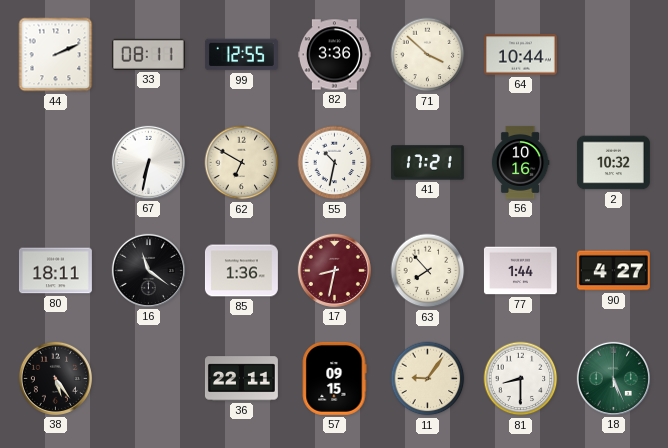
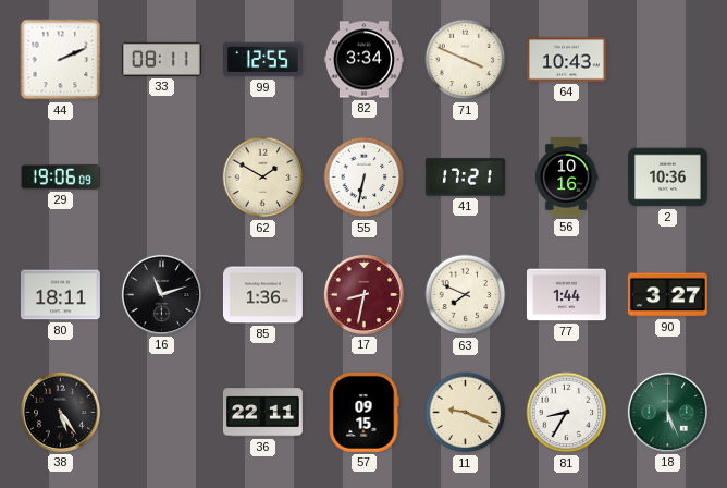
82: 3:36 -> 3:34 (363, 60)
71: 3:52 -> 3:49 (466, 60)
64: 10:44 -> 10:43 (566, 60)
29: none -> 19:06 (60, 176)
67: 6:32 -> none (148, 162)
62: 6:50 -> 1:50 (263, 178)
55: 10:32 -> 6:32 (365, 178)
2: 10:32 -> 10:36 (667, 178)
16: 11:21 -> 11:12 (161, 294)
63: 7:53 -> 7:49 (466, 295)
90: 4:27 -> 3:27 (667, 295)
11: 9:06 -> 9:19 (466, 413)
81: 8:30 -> 8:35 (567, 413)
